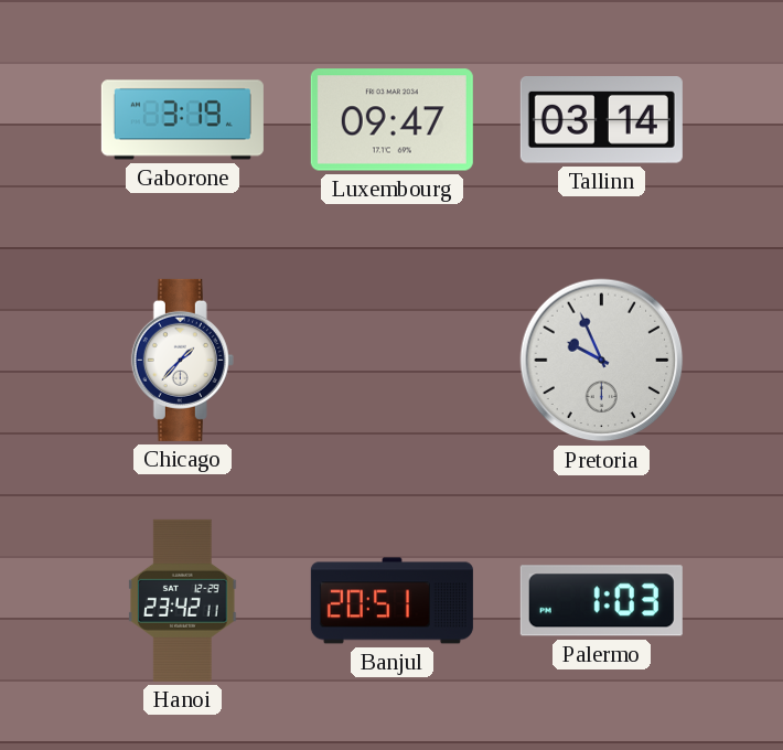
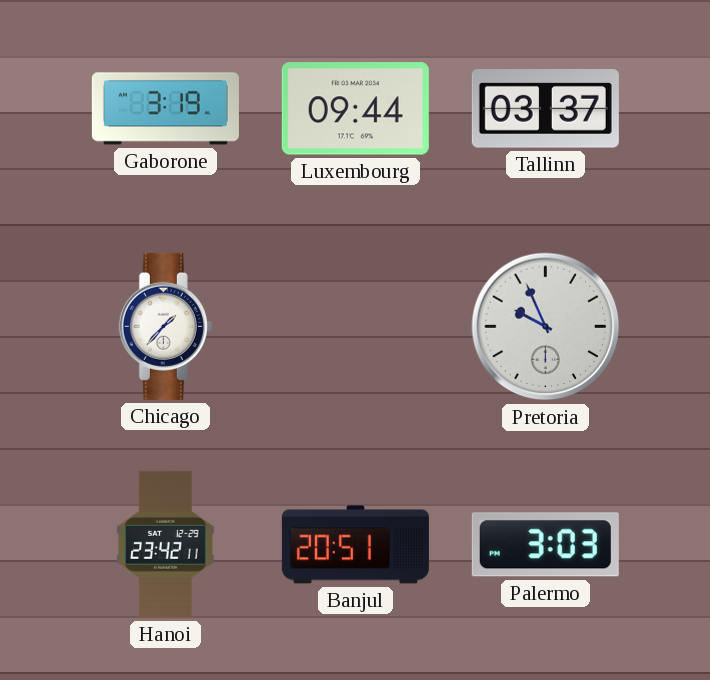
Luxembourg: 09:47 -> 09:44 (355, 109)
Tallinn: 03:14 -> 03:37 (545, 109)
Palermo: 1:03 -> 3:03 (545, 545)
